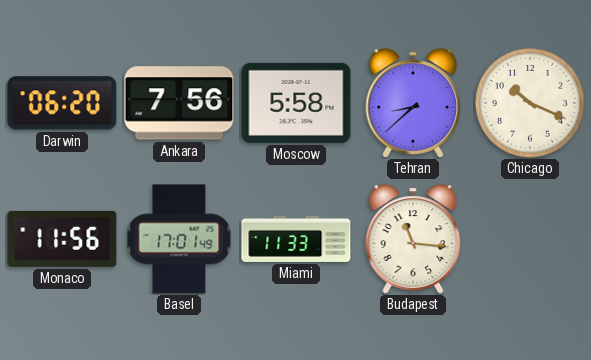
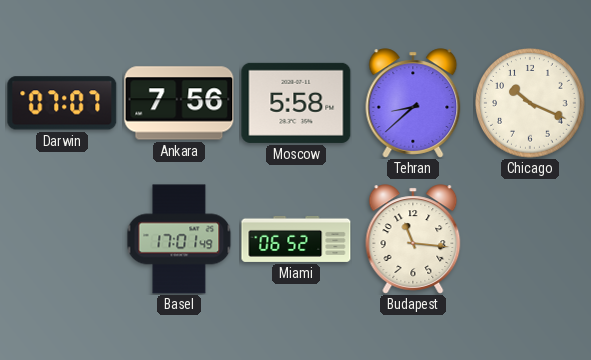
Darwin: 06:20 -> 07:07 (62, 103)
Monaco: 11:56 -> none (62, 239)
Miami: 11:33 -> 06:52 (296, 239)
